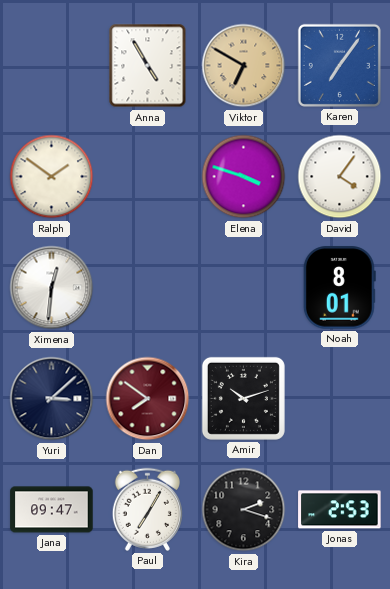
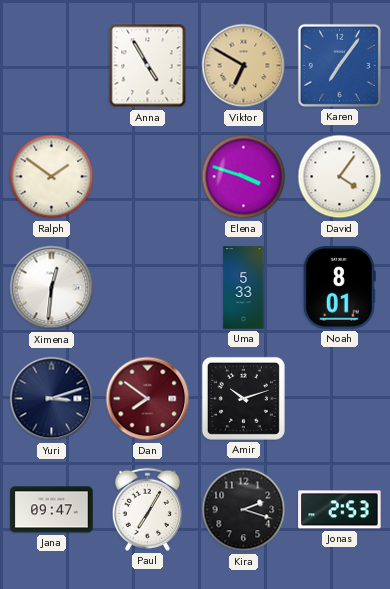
Uma: none -> 5:33 (244, 288)
Yuri: 3:08 -> 3:12 (52, 399)
